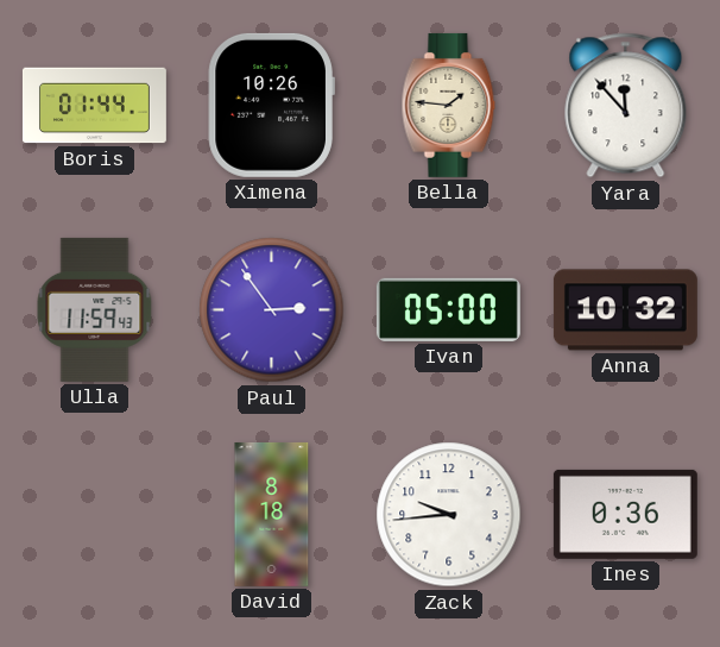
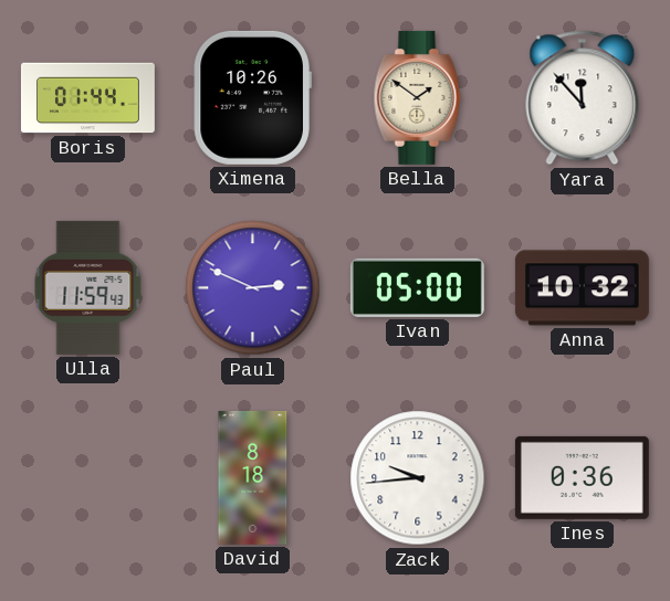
Bella: 1:46 -> 1:51 (418, 97)
Paul: 2:54 -> 2:49 (253, 288)
